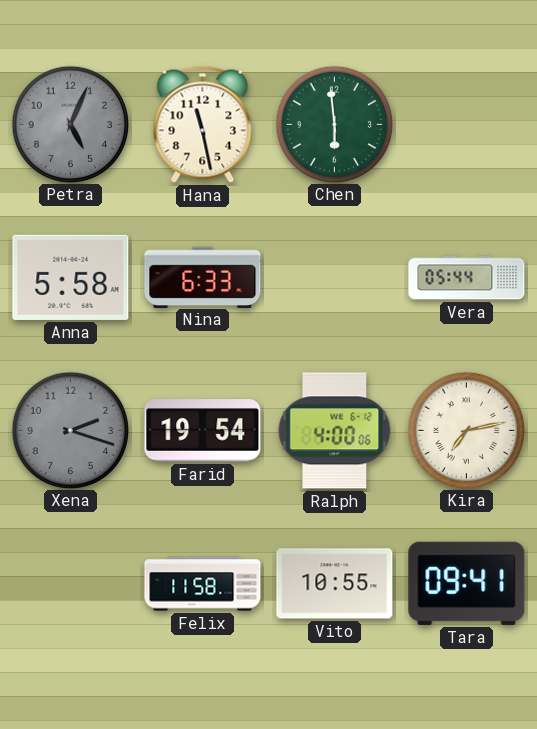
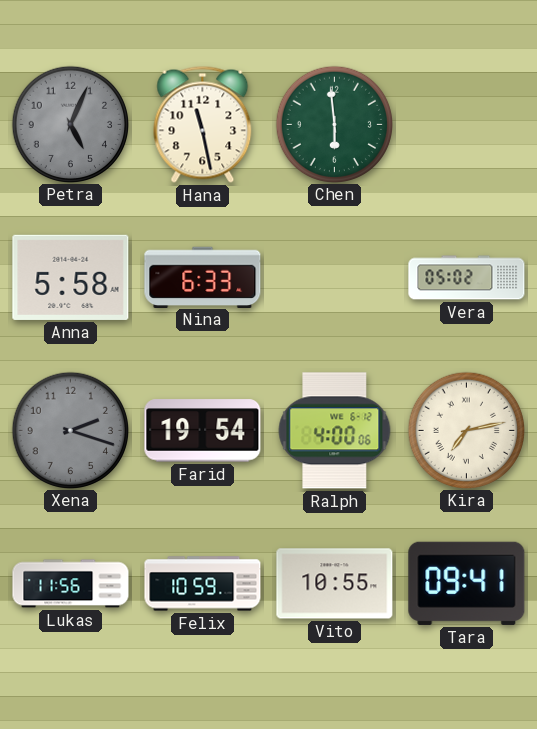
Vera: 05:44 -> 05:02 (467, 278)
Lukas: none -> 11:56 (71, 584)
Felix: 11:58 -> 10:59 (203, 584)
